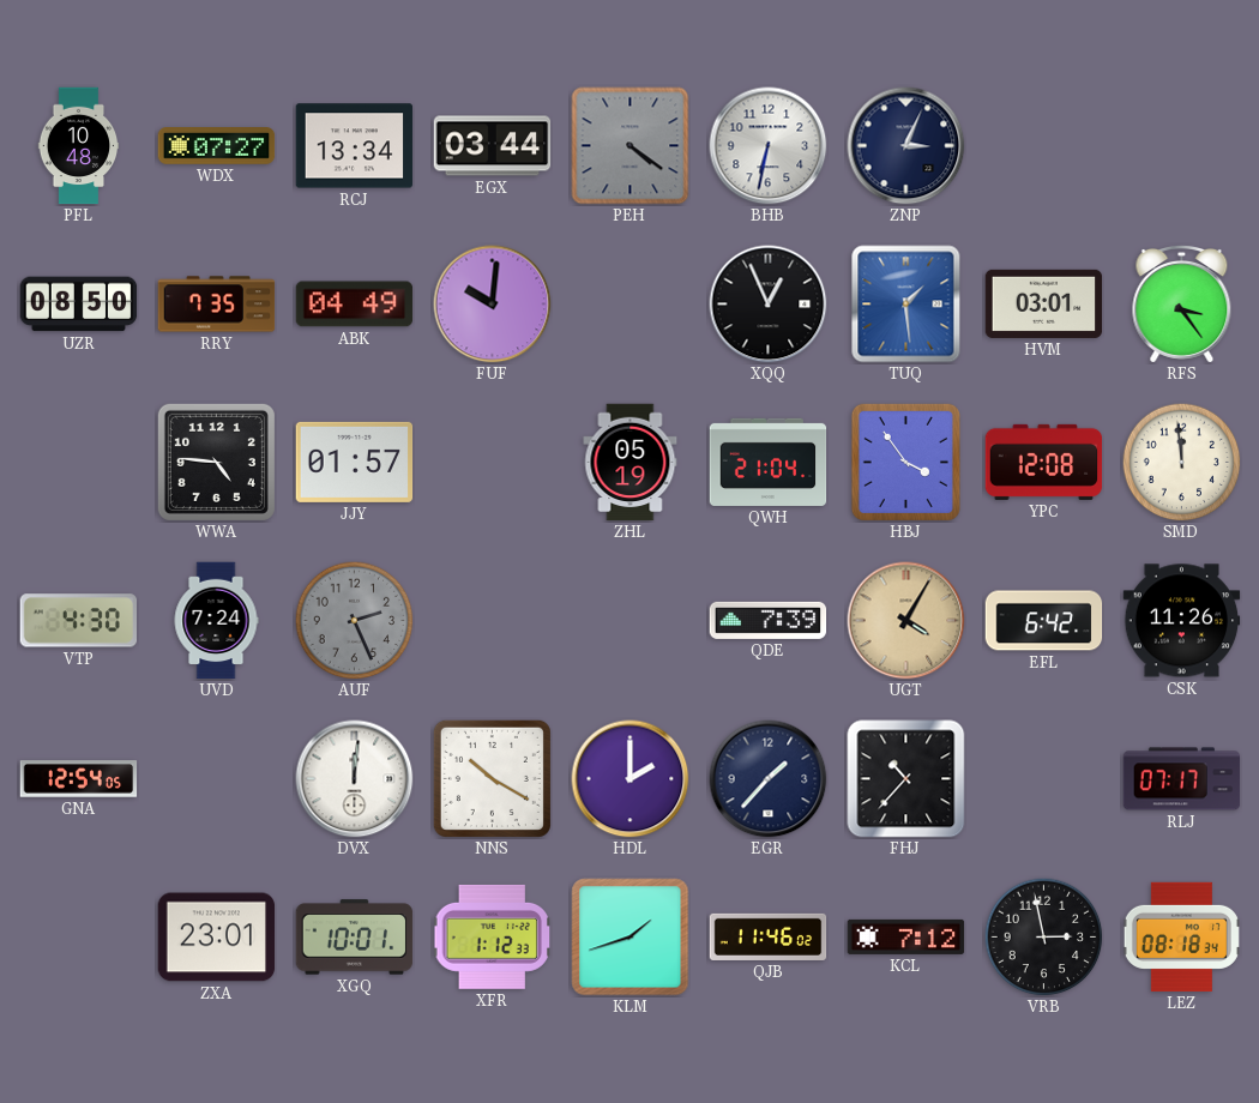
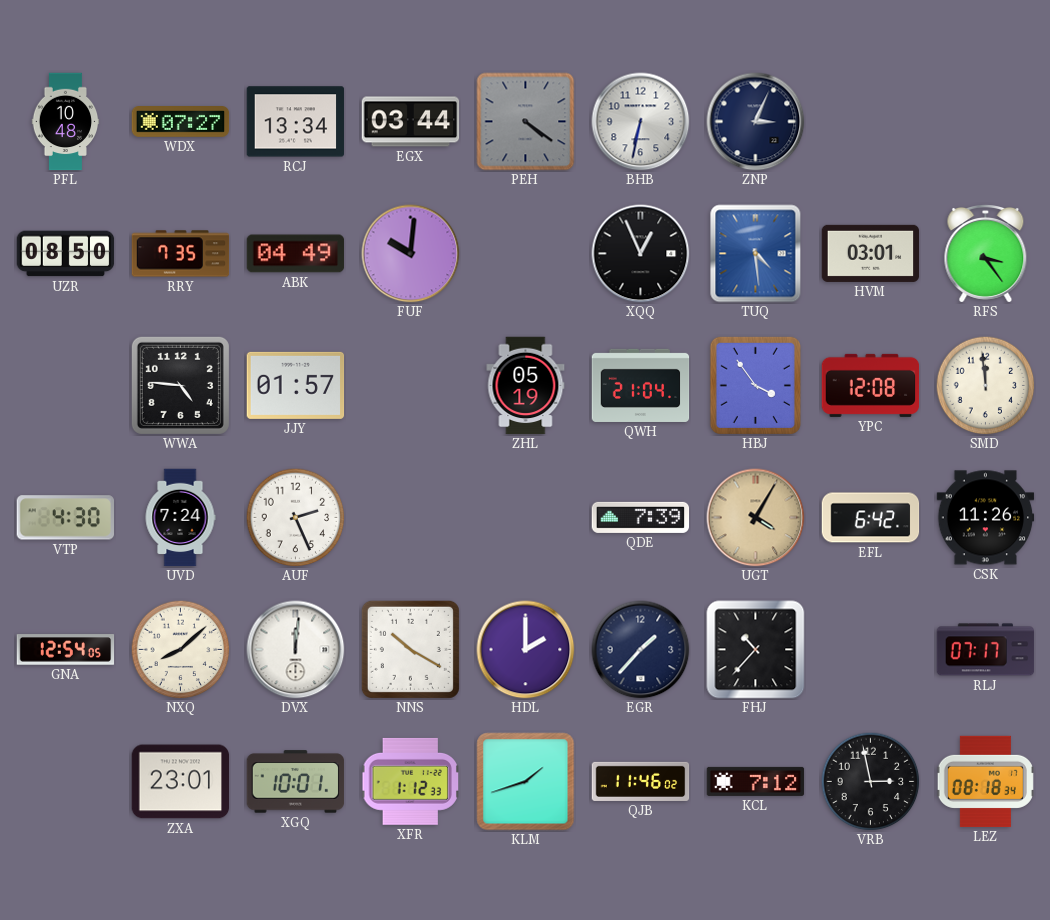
TUQ: 1:29 -> 4:29 (756, 254)
AUF dial: grey -> white (296, 518)
NXQ: none -> 8:08 (181, 650)
